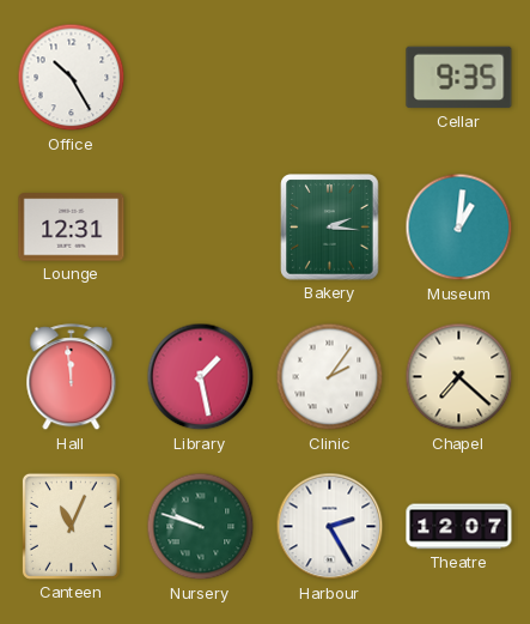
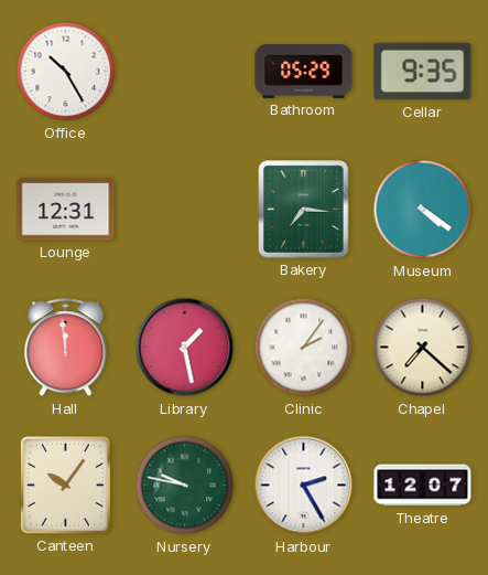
Bathroom: none -> 05:29 (304, 72)
Bakery: 2:16 -> 7:16 (304, 210)
Museum: 1:01 -> 4:21 (423, 210)
Canteen: 11:04 -> 10:06 (65, 485)
Nursery: 9:48 -> 9:47 (185, 486)
